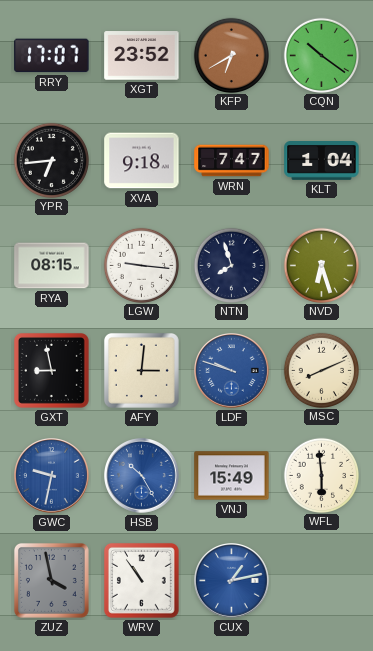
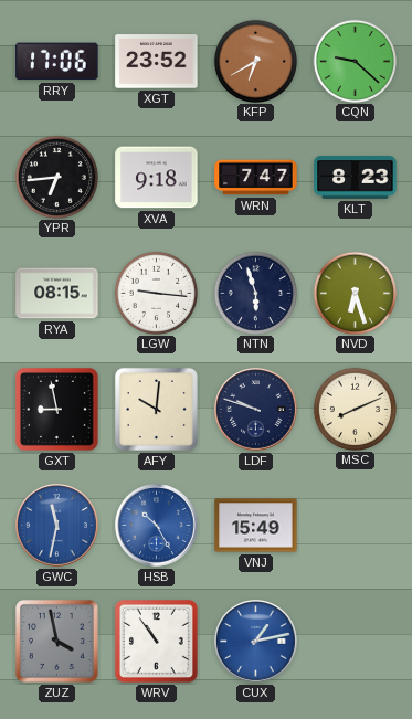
RRY: 17:07 -> 17:06 (57, 62)
CQN: 10:21 -> 9:22 (355, 61)
KLT: 1:04 -> 8:23 (356, 178)
NTN: 7:57 -> 5:57 (255, 293)
AFY: 3:01 -> 10:01 (156, 409)
LDF dial: blue -> navy (256, 410)
GWC: 9:32 -> 11:32 (57, 526)
WFL: 5:59 -> none (321, 475)
